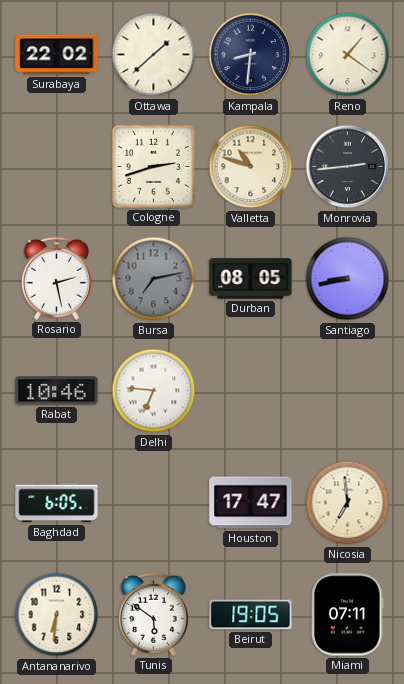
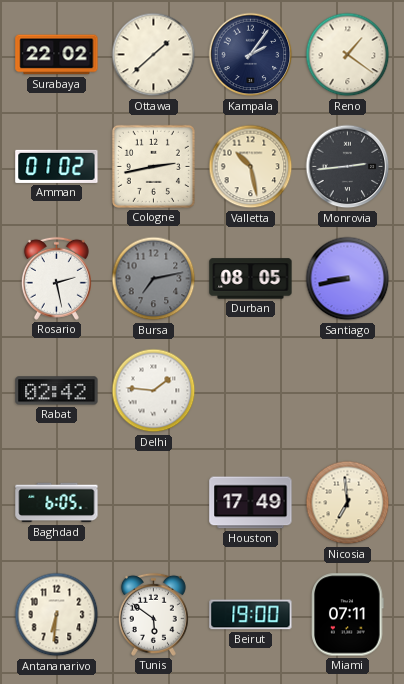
Kampala: 8:31 -> 2:06 (251, 55)
Amman: none -> 01:02 (57, 166)
Cologne: 2:42 -> 2:43 (153, 166)
Valletta: 10:48 -> 10:28 (251, 167)
Rabat: 10:46 -> 02:42 (57, 391)
Delhi: 6:46 -> 1:46 (154, 391)
Houston: 17:47 -> 17:49 (251, 503)
Beirut: 19:05 -> 19:00 (251, 615)
